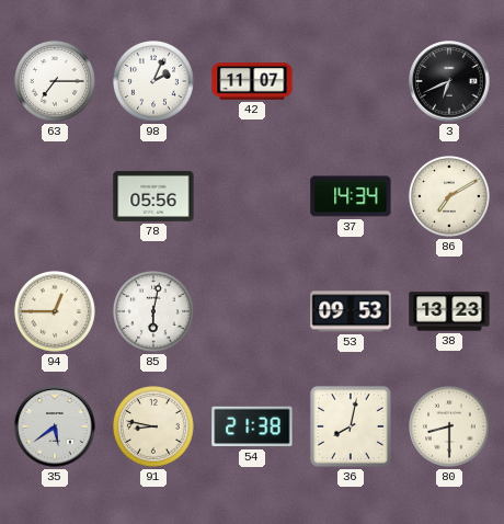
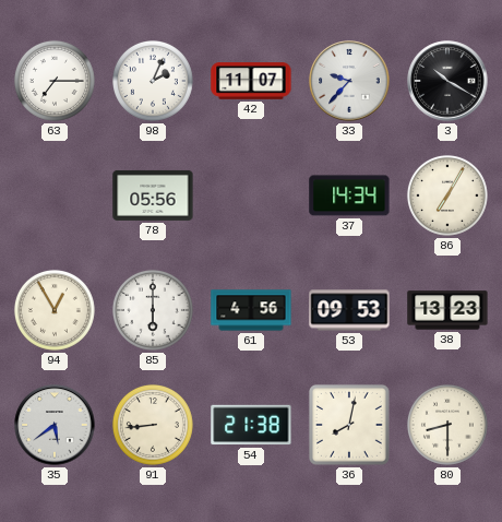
33: none -> 9:37 (349, 81)
3: 6:41 -> 10:20 (447, 81)
86: 7:10 -> 7:05 (447, 195)
94: 12:45 -> 12:55 (55, 310)
85: 6:02 -> 6:00 (153, 310)
61: none -> 4:56 (251, 310)
91: 8:47 -> 8:44 (153, 425)
